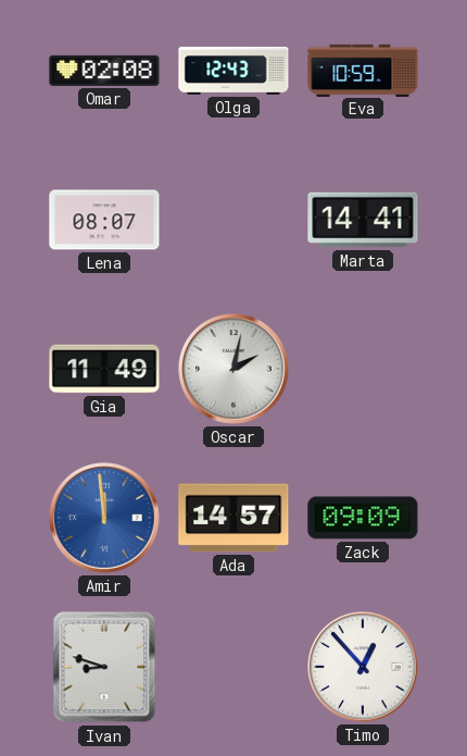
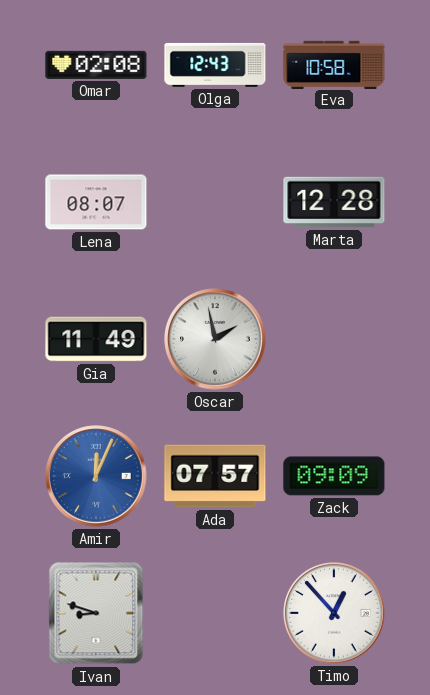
Eva: 10:59 -> 10:58 (334, 64)
Marta: 14:41 -> 12:28 (334, 202)
Oscar: 2:02 -> 1:58 (215, 339)
Amir: 11:59 -> 12:04 (96, 476)
Ada: 14:57 -> 07:57 (215, 476)
